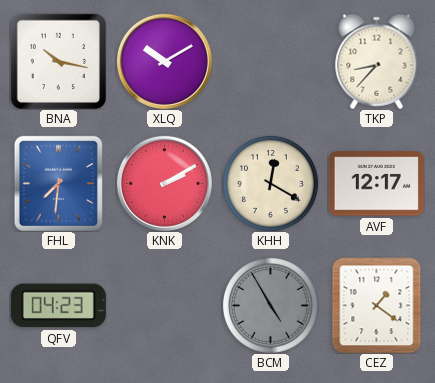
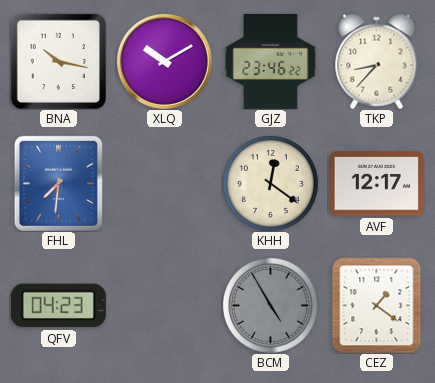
GJZ: none -> 23:46 (271, 61)
KNK: 2:10 -> none (164, 183)
KHH: 12:20 -> 12:21 (270, 183)
